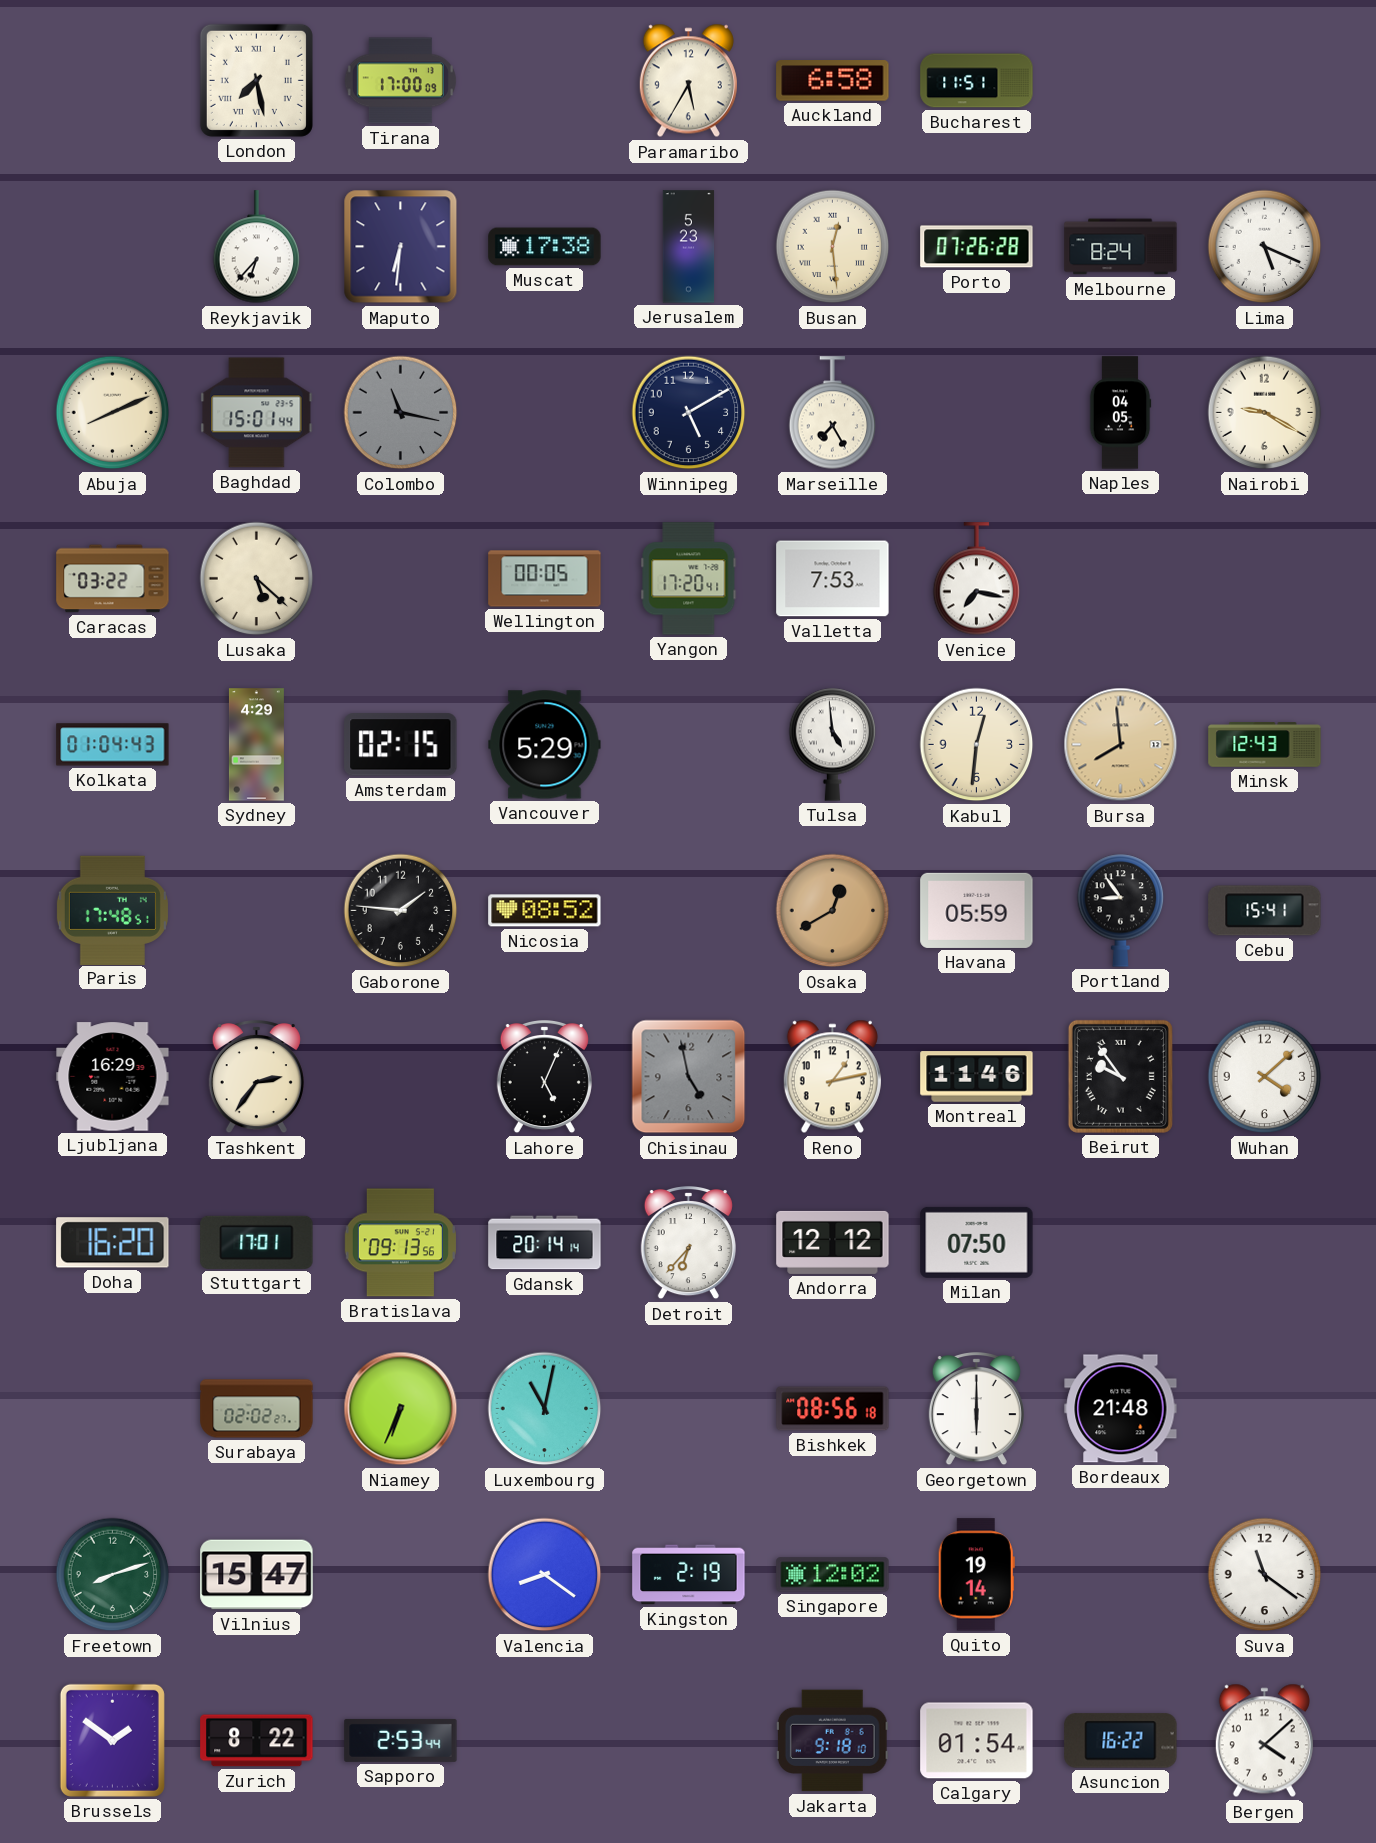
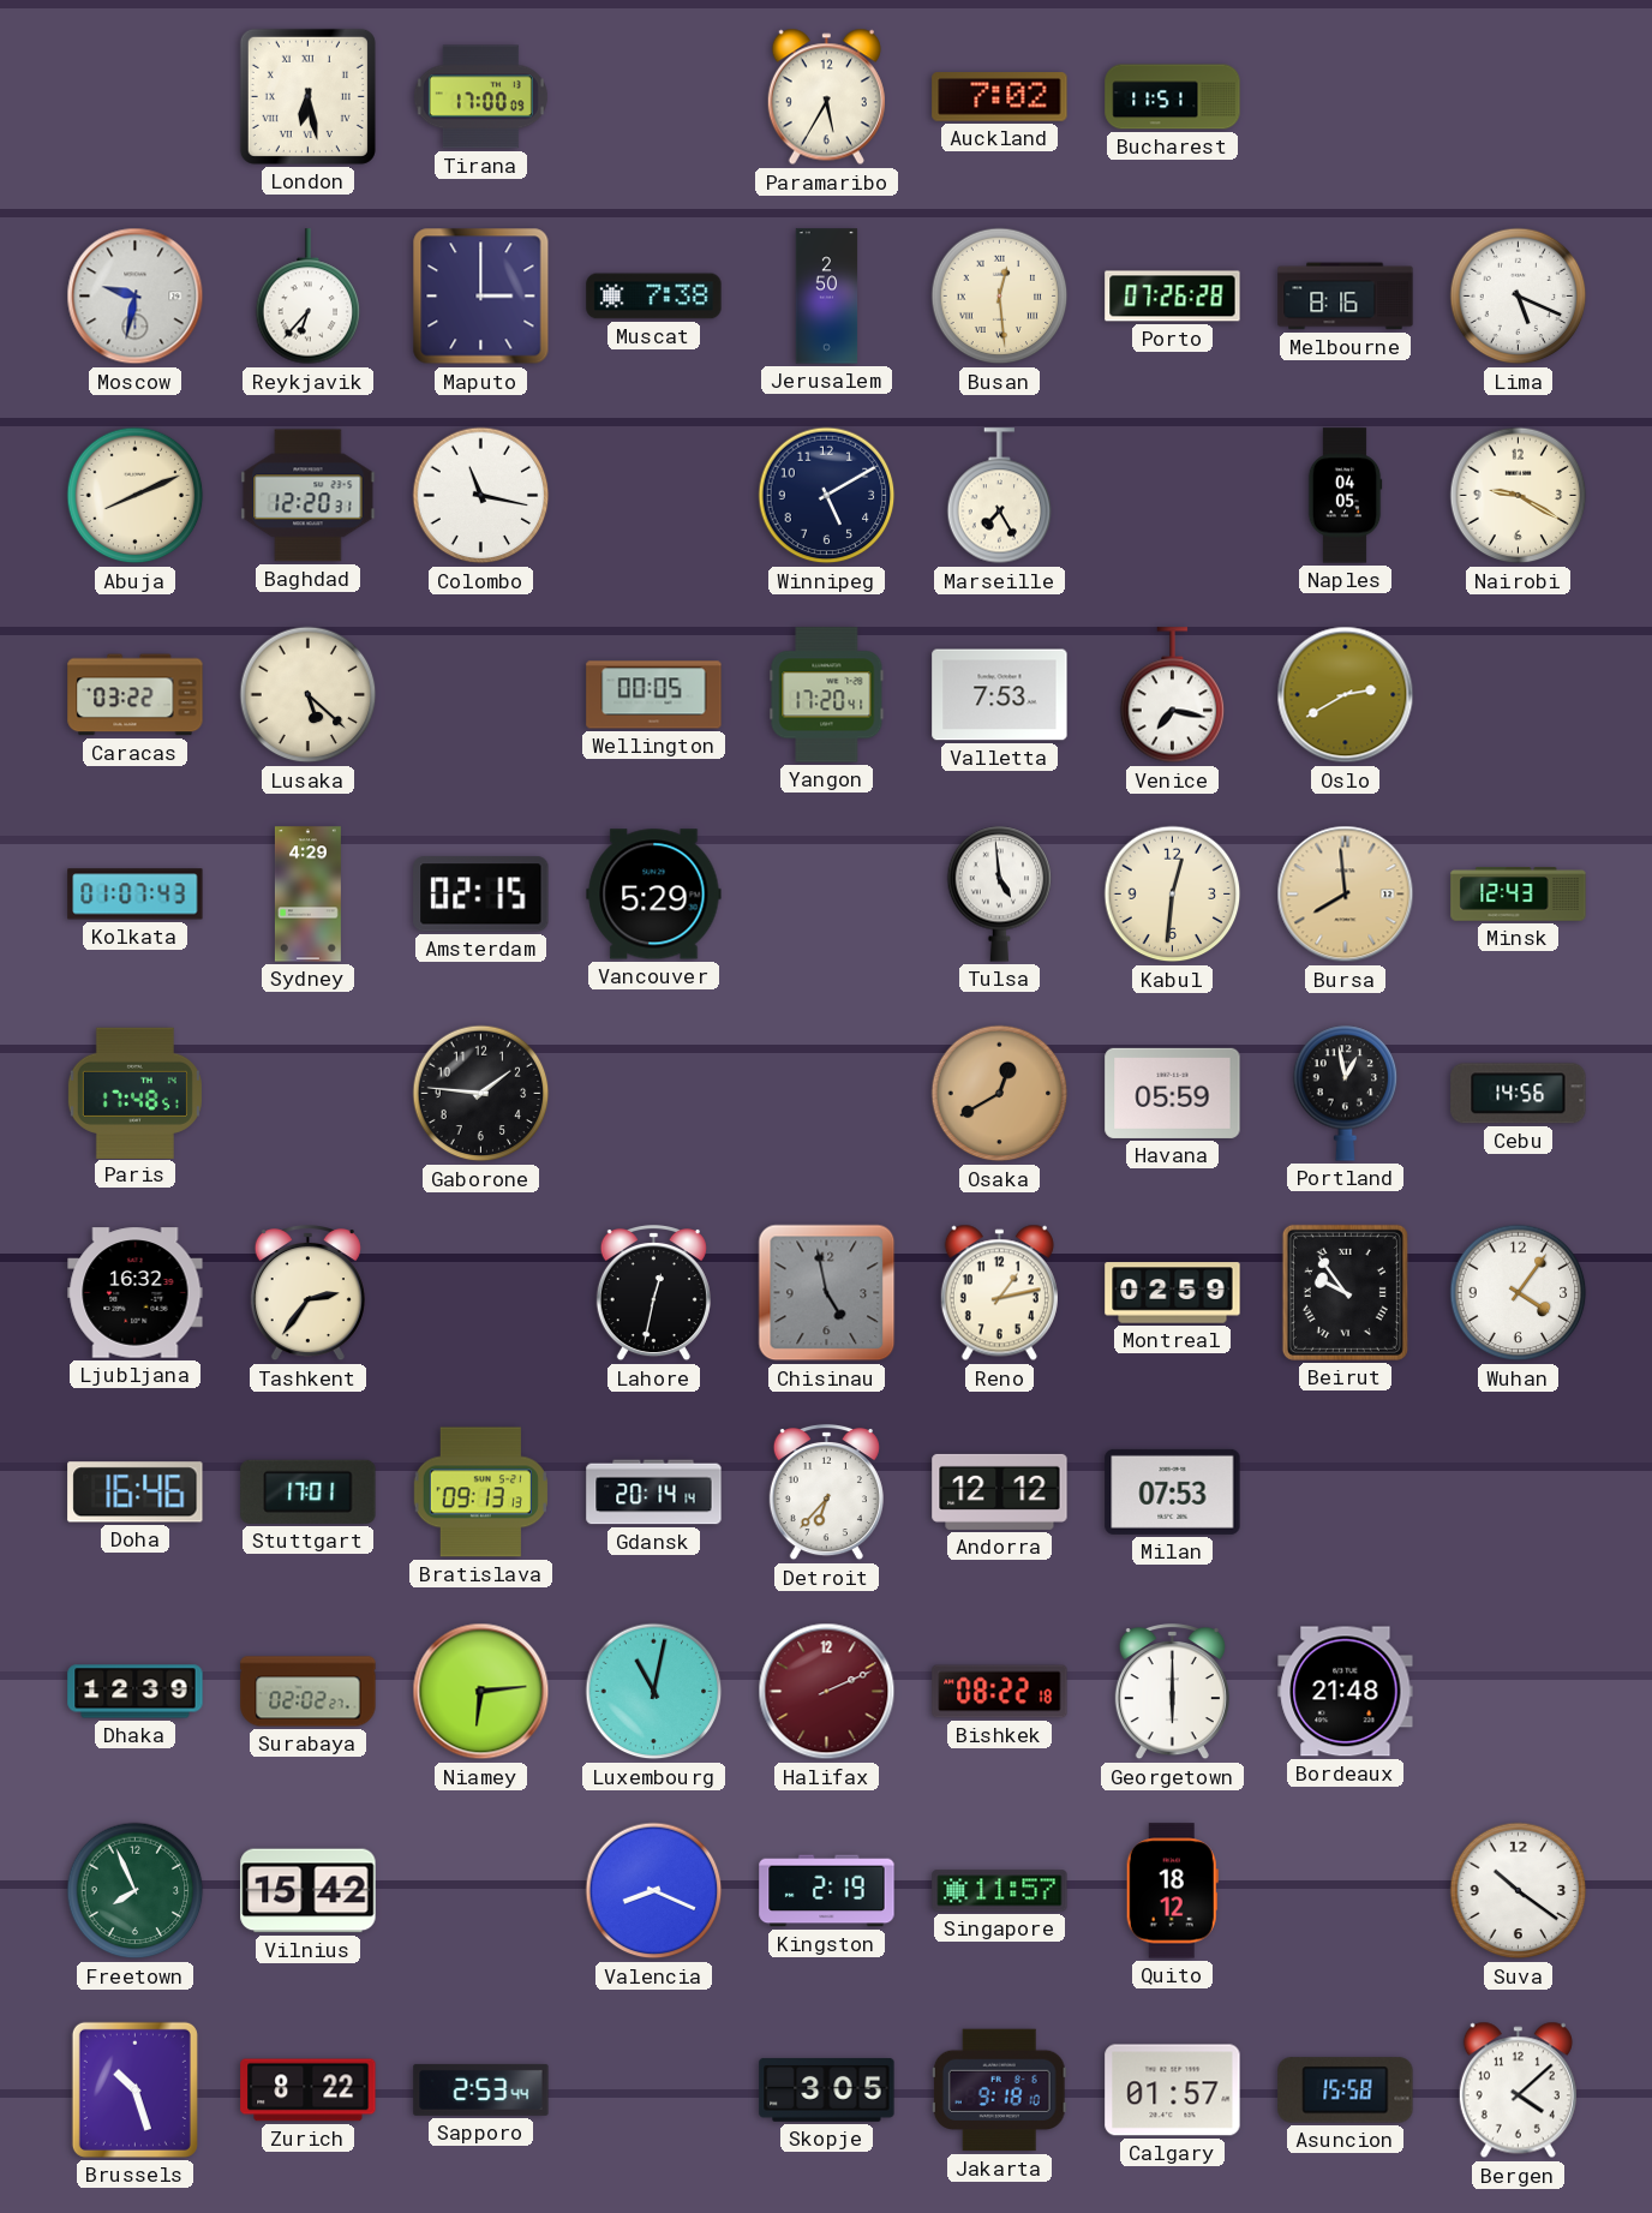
London: 7:28 -> 6:28 (307, 96)
Auckland: 6:58 -> 7:02 (1000, 97)
Moscow: none -> 9:32 (136, 297)
Maputo: 6:31 -> 3:00 (481, 297)
Muscat: 17:38 -> 7:38 (654, 297)
Jerusalem: 5:23 -> 2:50 (827, 297)
Melbourne: 8:24 -> 8:16 (1346, 297)
Baghdad: 15:01 -> 12:20 (309, 496)
Colombo dial: grey -> white (481, 496)
Oslo: none -> 2:40 (1346, 695)
Kolkata: 01:04 -> 01:07 (136, 895)
Nicosia: 08:52 -> none (545, 911)
Portland: 8:54 -> 12:58 (1346, 1093)
Cebu: 15:41 -> 14:56 (1519, 1094)
Ljubljana: 16:29 -> 16:32 (136, 1293)
Lahore: 5:04 -> 12:32 (653, 1294)
Montreal: 11:46 -> 02:59 (1173, 1293)
Wuhan: 4:08 -> 4:06 (1519, 1293)
Doha: 16:20 -> 16:46 (136, 1493)
Bratislava: 09:13:56 -> 09:13:13 (480, 1493)
Milan: 07:50 -> 07:53 (1173, 1491)
Dhaka: none -> 12:39 (136, 1692)
Niamey: 6:34 -> 6:14 (481, 1692)
Halifax: none -> 2:11 (827, 1692)
Bishkek: 08:56 -> 08:22 (1000, 1692)
Freetown: 8:12 -> 7:56 (136, 1891)
Vilnius: 15:47 -> 15:42 (309, 1891)
Valencia: 8:21 -> 8:19 (654, 1891)
Singapore: 12:02 -> 11:57 (1000, 1891)
Quito: 19:14 -> 18:12 (1172, 1891)
Suva: 11:21 -> 10:21 (1519, 1891)
Brussels: 1:51 -> 10:27 (134, 2089)
Skopje: none -> 3:05 (827, 2089)
Calgary: 01:54 -> 01:57 (1173, 2091)
Asuncion: 16:22 -> 15:58 (1346, 2091)
